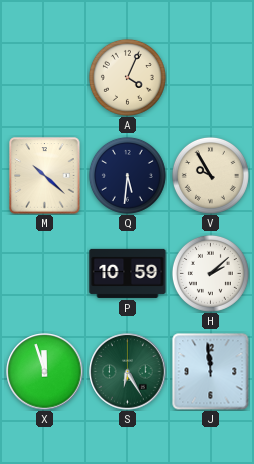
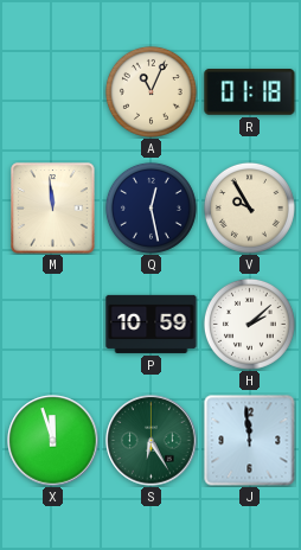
A: 4:04 -> 11:04 (150, 91)
R: none -> 01:18 (250, 92)
M: 10:22 -> 11:59 (53, 209)
Q: 5:31 -> 12:28 (150, 207)
